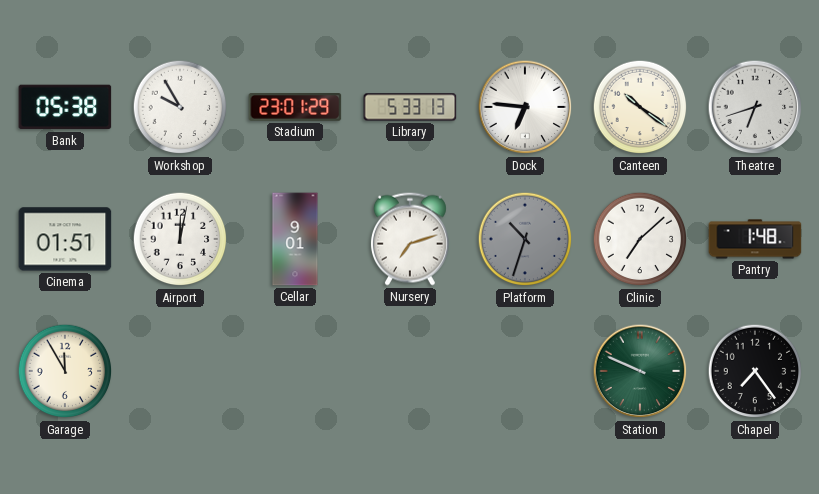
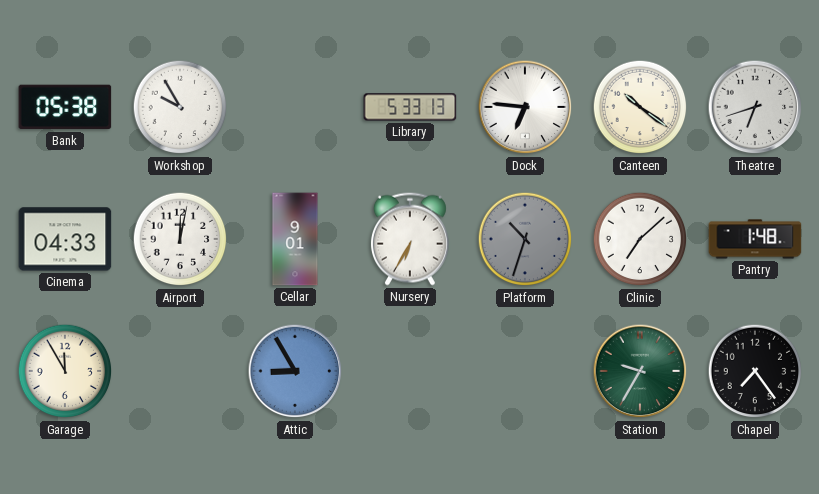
Stadium: 23:01 -> none (295, 107)
Cinema: 01:51 -> 04:33 (65, 239)
Nursery: 7:12 -> 6:35 (410, 239)
Attic: none -> 8:55 (295, 371)
Station: 9:49 -> 9:35 (640, 371)
